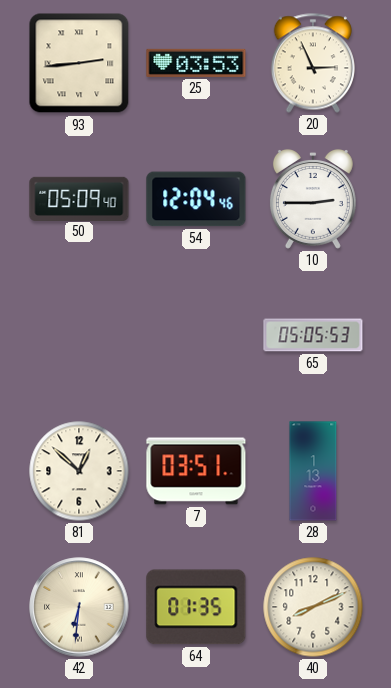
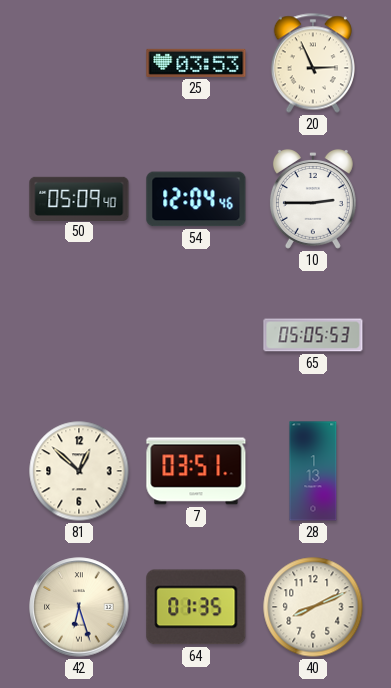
93: 2:44 -> none (79, 63)
42: 6:31 -> 6:27 (79, 607)
